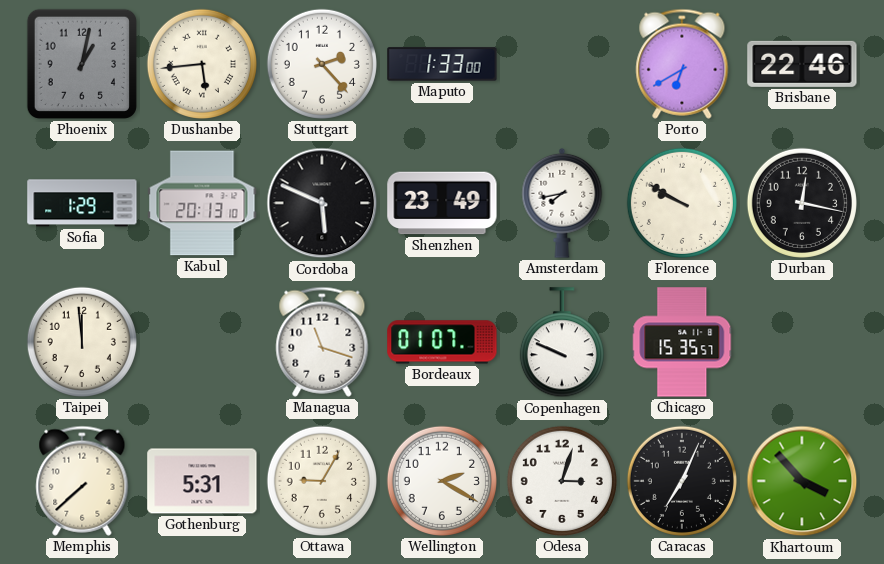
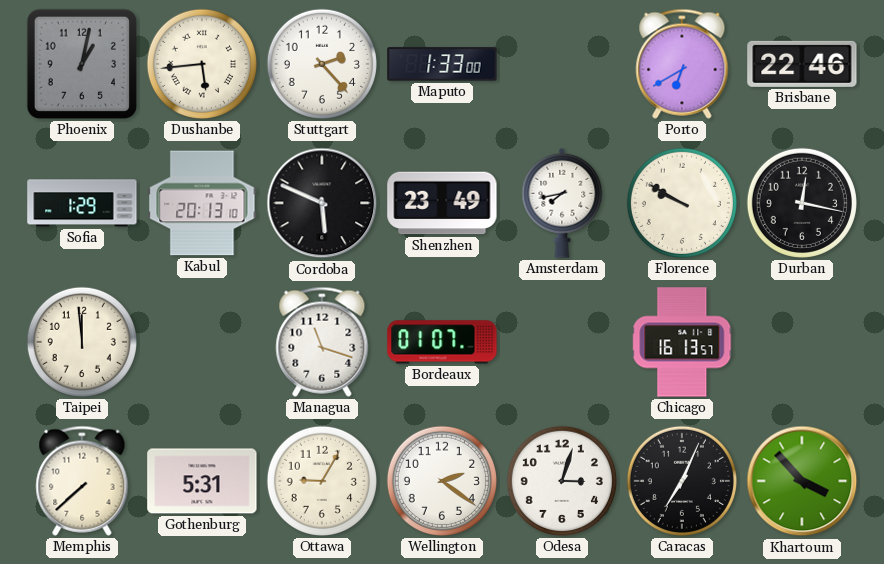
Copenhagen: 9:49 -> none (562, 343)
Chicago: 15:35 -> 16:13 (682, 342)
Wellington: 2:20 -> 2:21 (442, 481)
